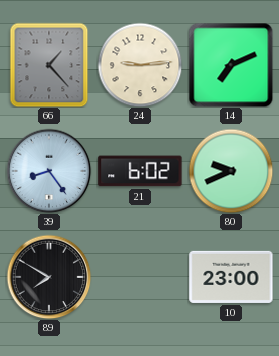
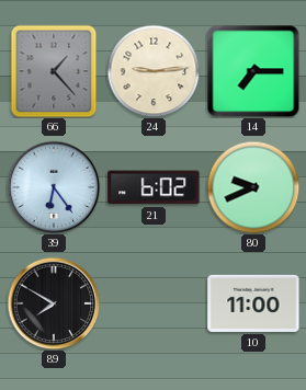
14: 7:11 -> 7:15 (253, 71)
39: 8:24 -> 6:24 (54, 187)
10: 23:00 -> 11:00 (253, 303)
